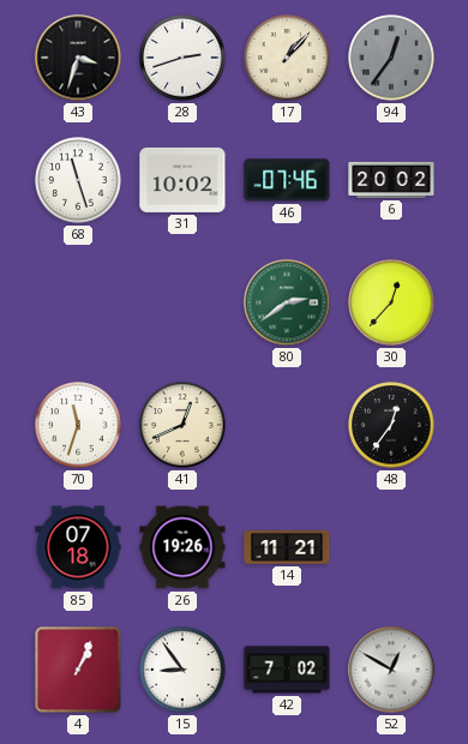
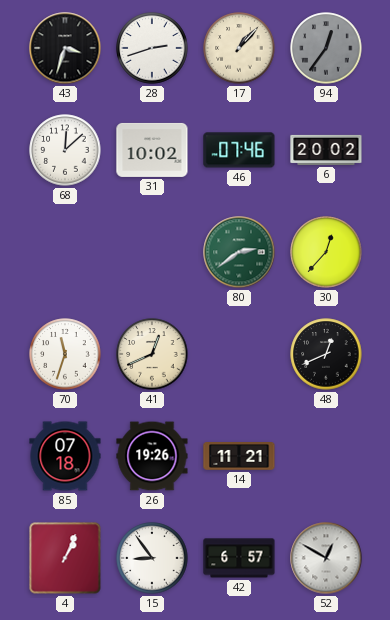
68: 11:27 -> 12:08 (65, 150)
48: 12:36 -> 12:41 (326, 354)
42: 7:02 -> 6:57 (239, 558)
